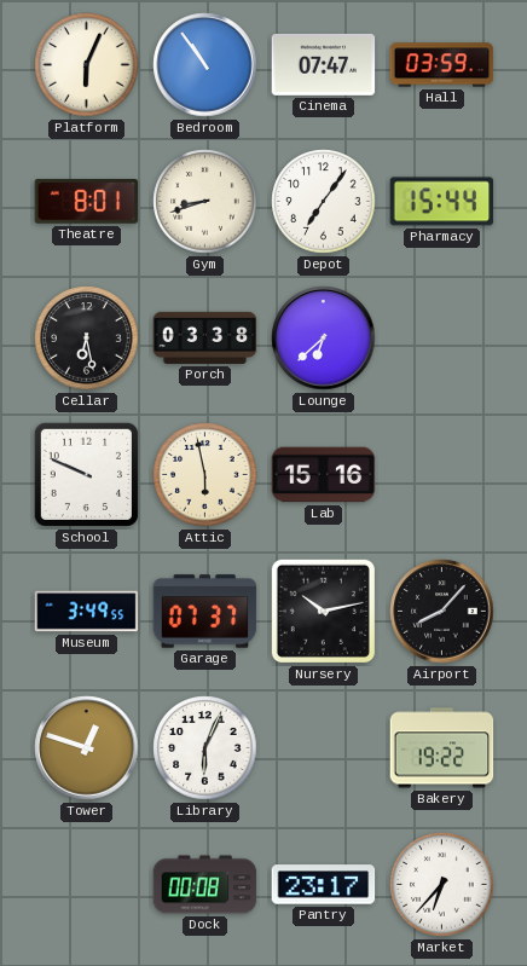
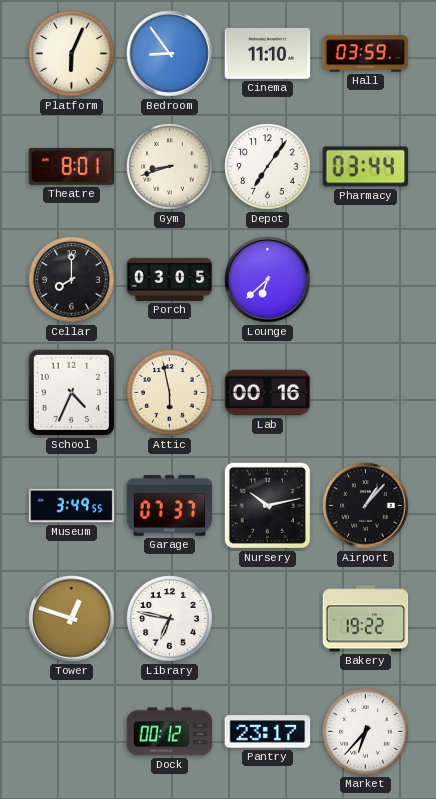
Bedroom: 10:54 -> 8:54 (170, 54)
Cinema: 07:47 -> 11:10 (268, 53)
Pharmacy: 15:44 -> 03:44 (366, 167)
Cellar: 6:28 -> 8:00 (72, 280)
Porch: 03:38 -> 03:05 (170, 279)
School: 9:49 -> 4:34 (71, 392)
Lab: 15:16 -> 00:16 (268, 393)
Airport: 8:07 -> 1:07 (366, 506)
Library: 6:04 -> 6:47 (170, 619)
Dock: 00:08 -> 00:12 (170, 732)
